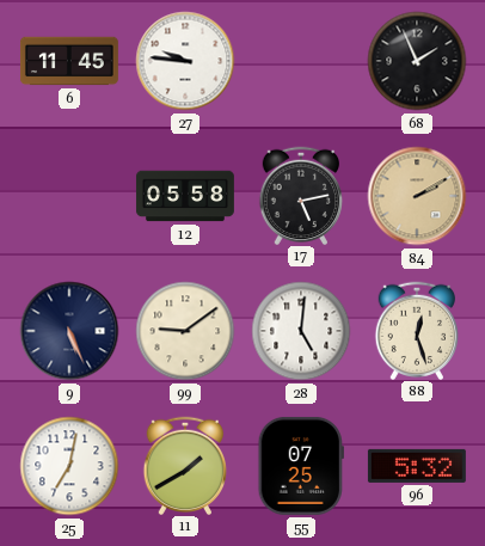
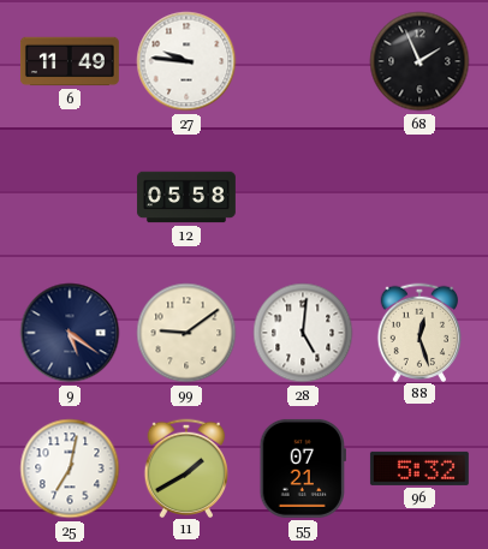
6: 11:45 -> 11:49 (70, 61)
17: 5:13 -> none (301, 195)
84: 2:10 -> none (417, 196)
9: 5:26 -> 5:21 (70, 333)
55: 07:25 -> 07:21 (303, 469)
